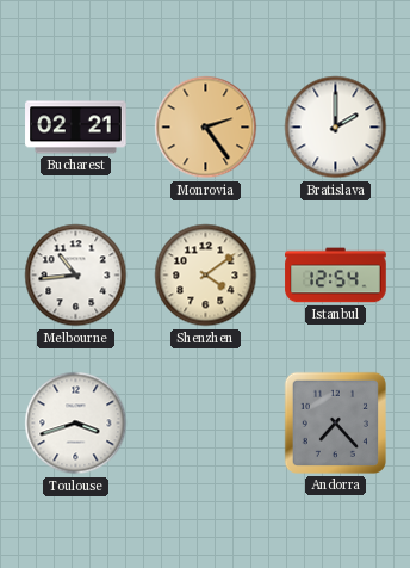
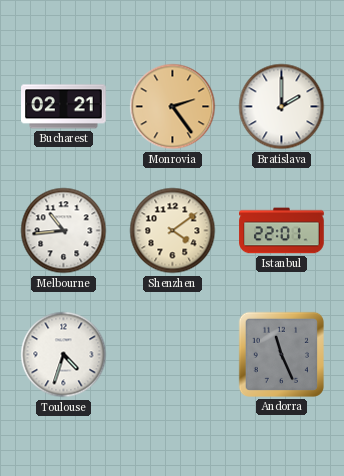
Istanbul: 12:54 -> 22:01 (282, 231)
Toulouse: 3:42 -> 4:33 (64, 355)
Andorra: 7:23 -> 11:26 (281, 354)
